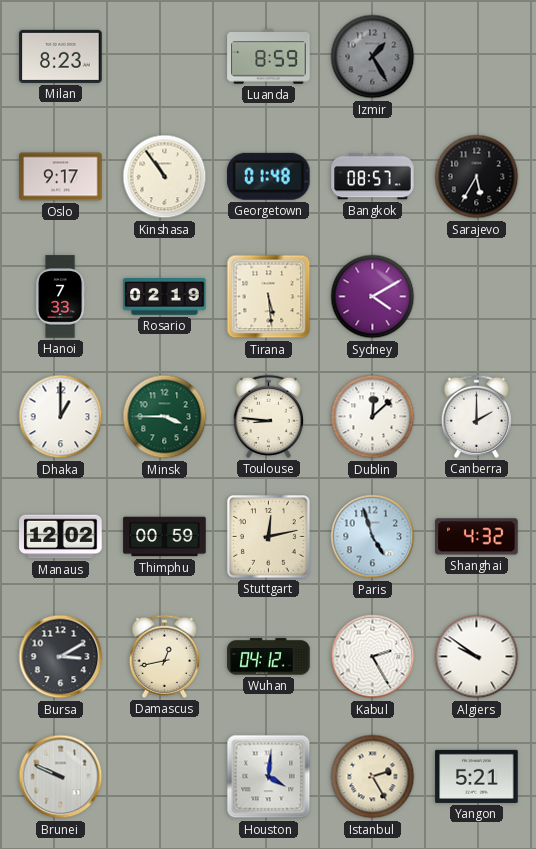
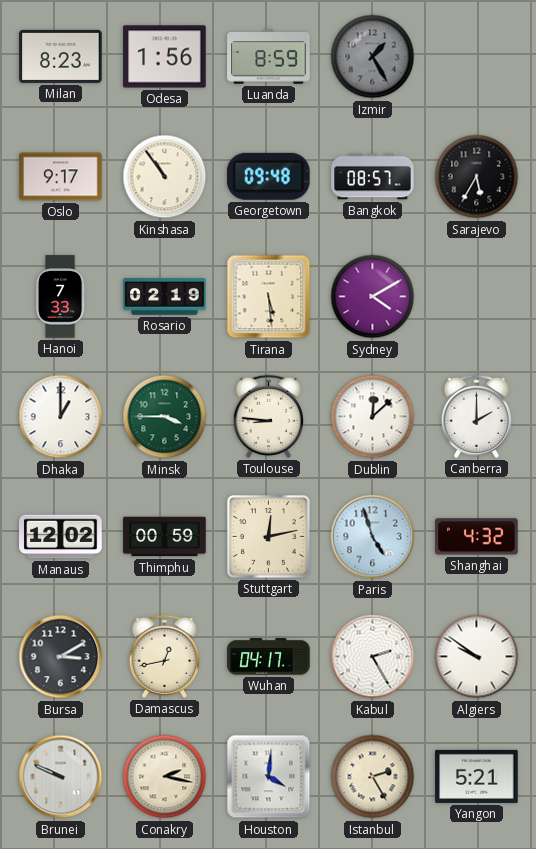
Odesa: none -> 1:56 (165, 57)
Georgetown: 01:48 -> 09:48 (268, 176)
Wuhan: 04:12 -> 04:17 (269, 657)
Conakry: none -> 2:17 (165, 777)
